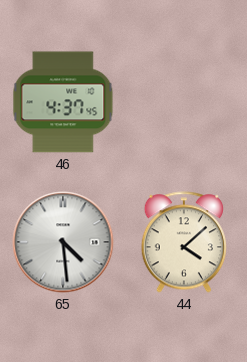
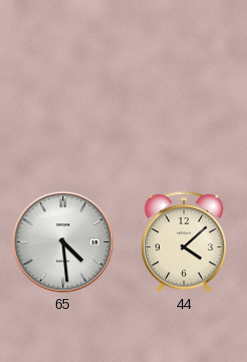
46: 4:37 -> none (63, 102)
